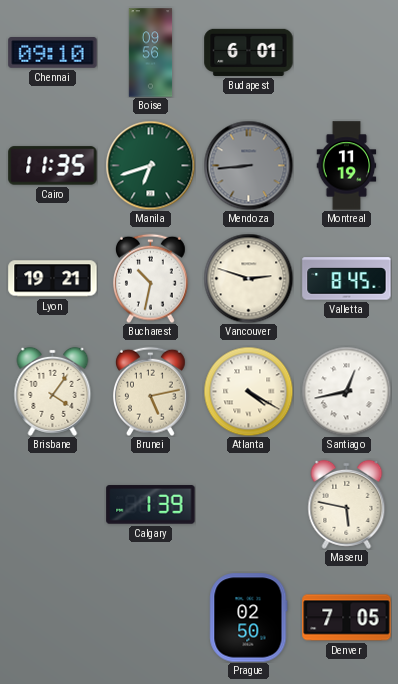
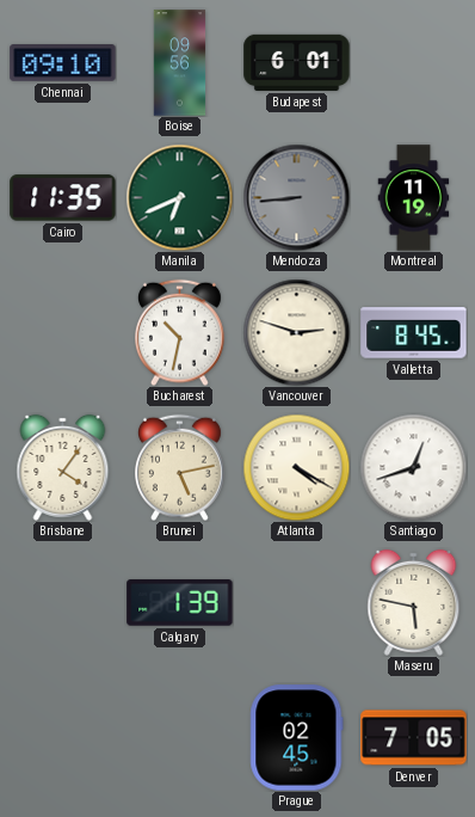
Manila: 6:42 -> 6:41 (179, 197)
Lyon: 19:21 -> none (53, 279)
Santiago: 12:43 -> 12:42 (413, 467)
Prague: 02:50 -> 02:45 (297, 738)
